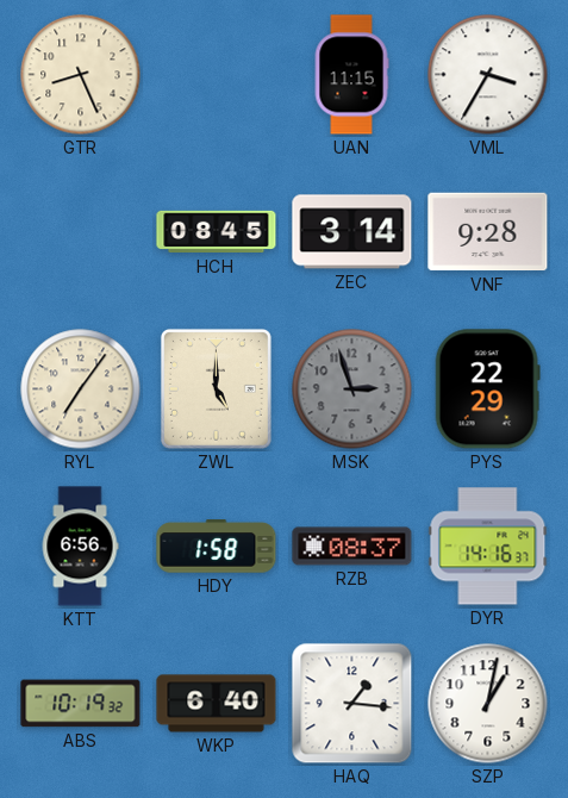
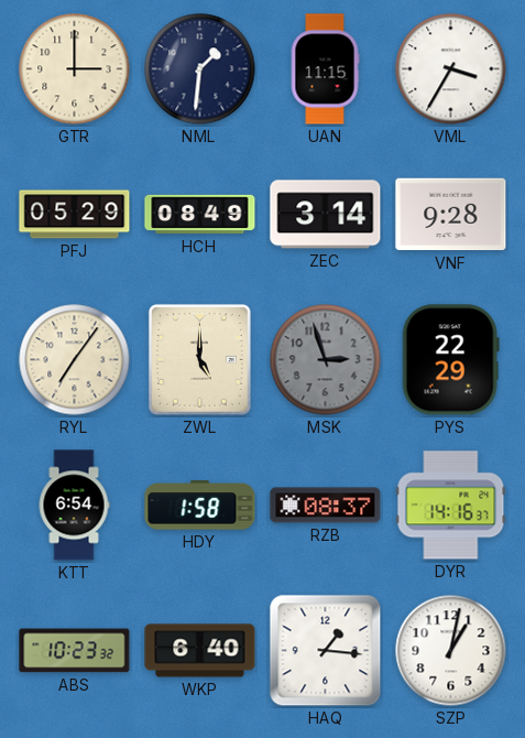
GTR: 8:26 -> 3:00 (75, 69)
NML: none -> 1:31 (200, 69)
PFJ: none -> 05:29 (75, 215)
HCH: 08:45 -> 08:49 (200, 215)
KTT: 6:56 -> 6:54 (74, 506)
ABS: 10:19 -> 10:23 (75, 651)
